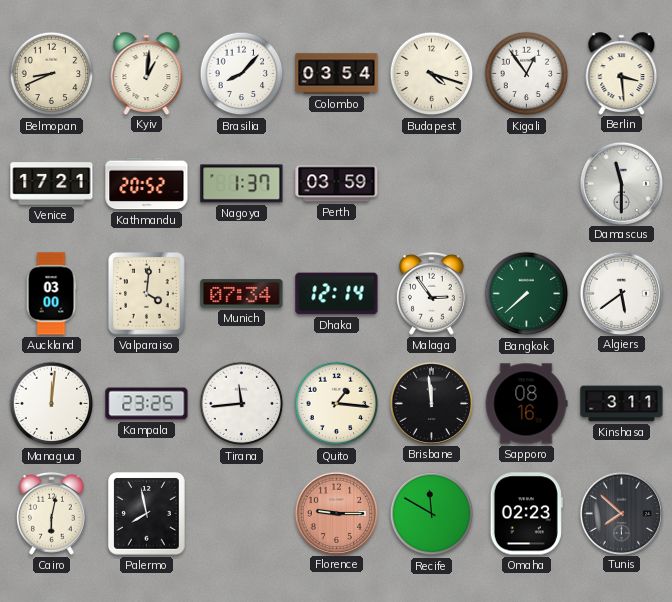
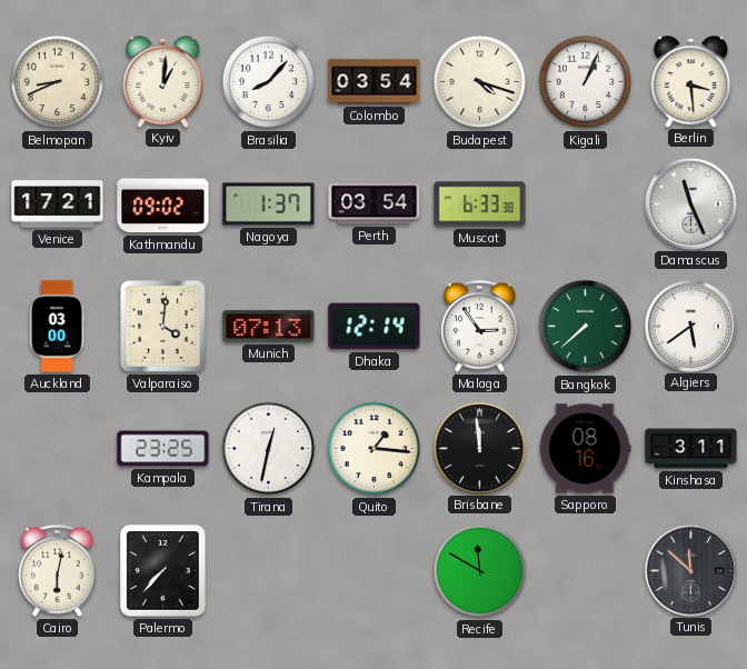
Kigali: 12:54 -> 1:04 (586, 82)
Kathmandu: 20:52 -> 09:02 (163, 204)
Perth: 03:59 -> 03:54 (375, 204)
Muscat: none -> 6:33 (480, 204)
Damascus: 11:30 -> 11:26 (690, 203)
Munich: 07:34 -> 07:13 (269, 327)
Managua: 12:01 -> none (52, 404)
Tirana: 11:44 -> 12:32 (269, 449)
Palermo: 7:58 -> 7:37 (163, 571)
Florence: 9:15 -> none (336, 513)
Omaha: 02:23 -> none (526, 514)
Tunis: 7:52 -> 11:52 (690, 570)
